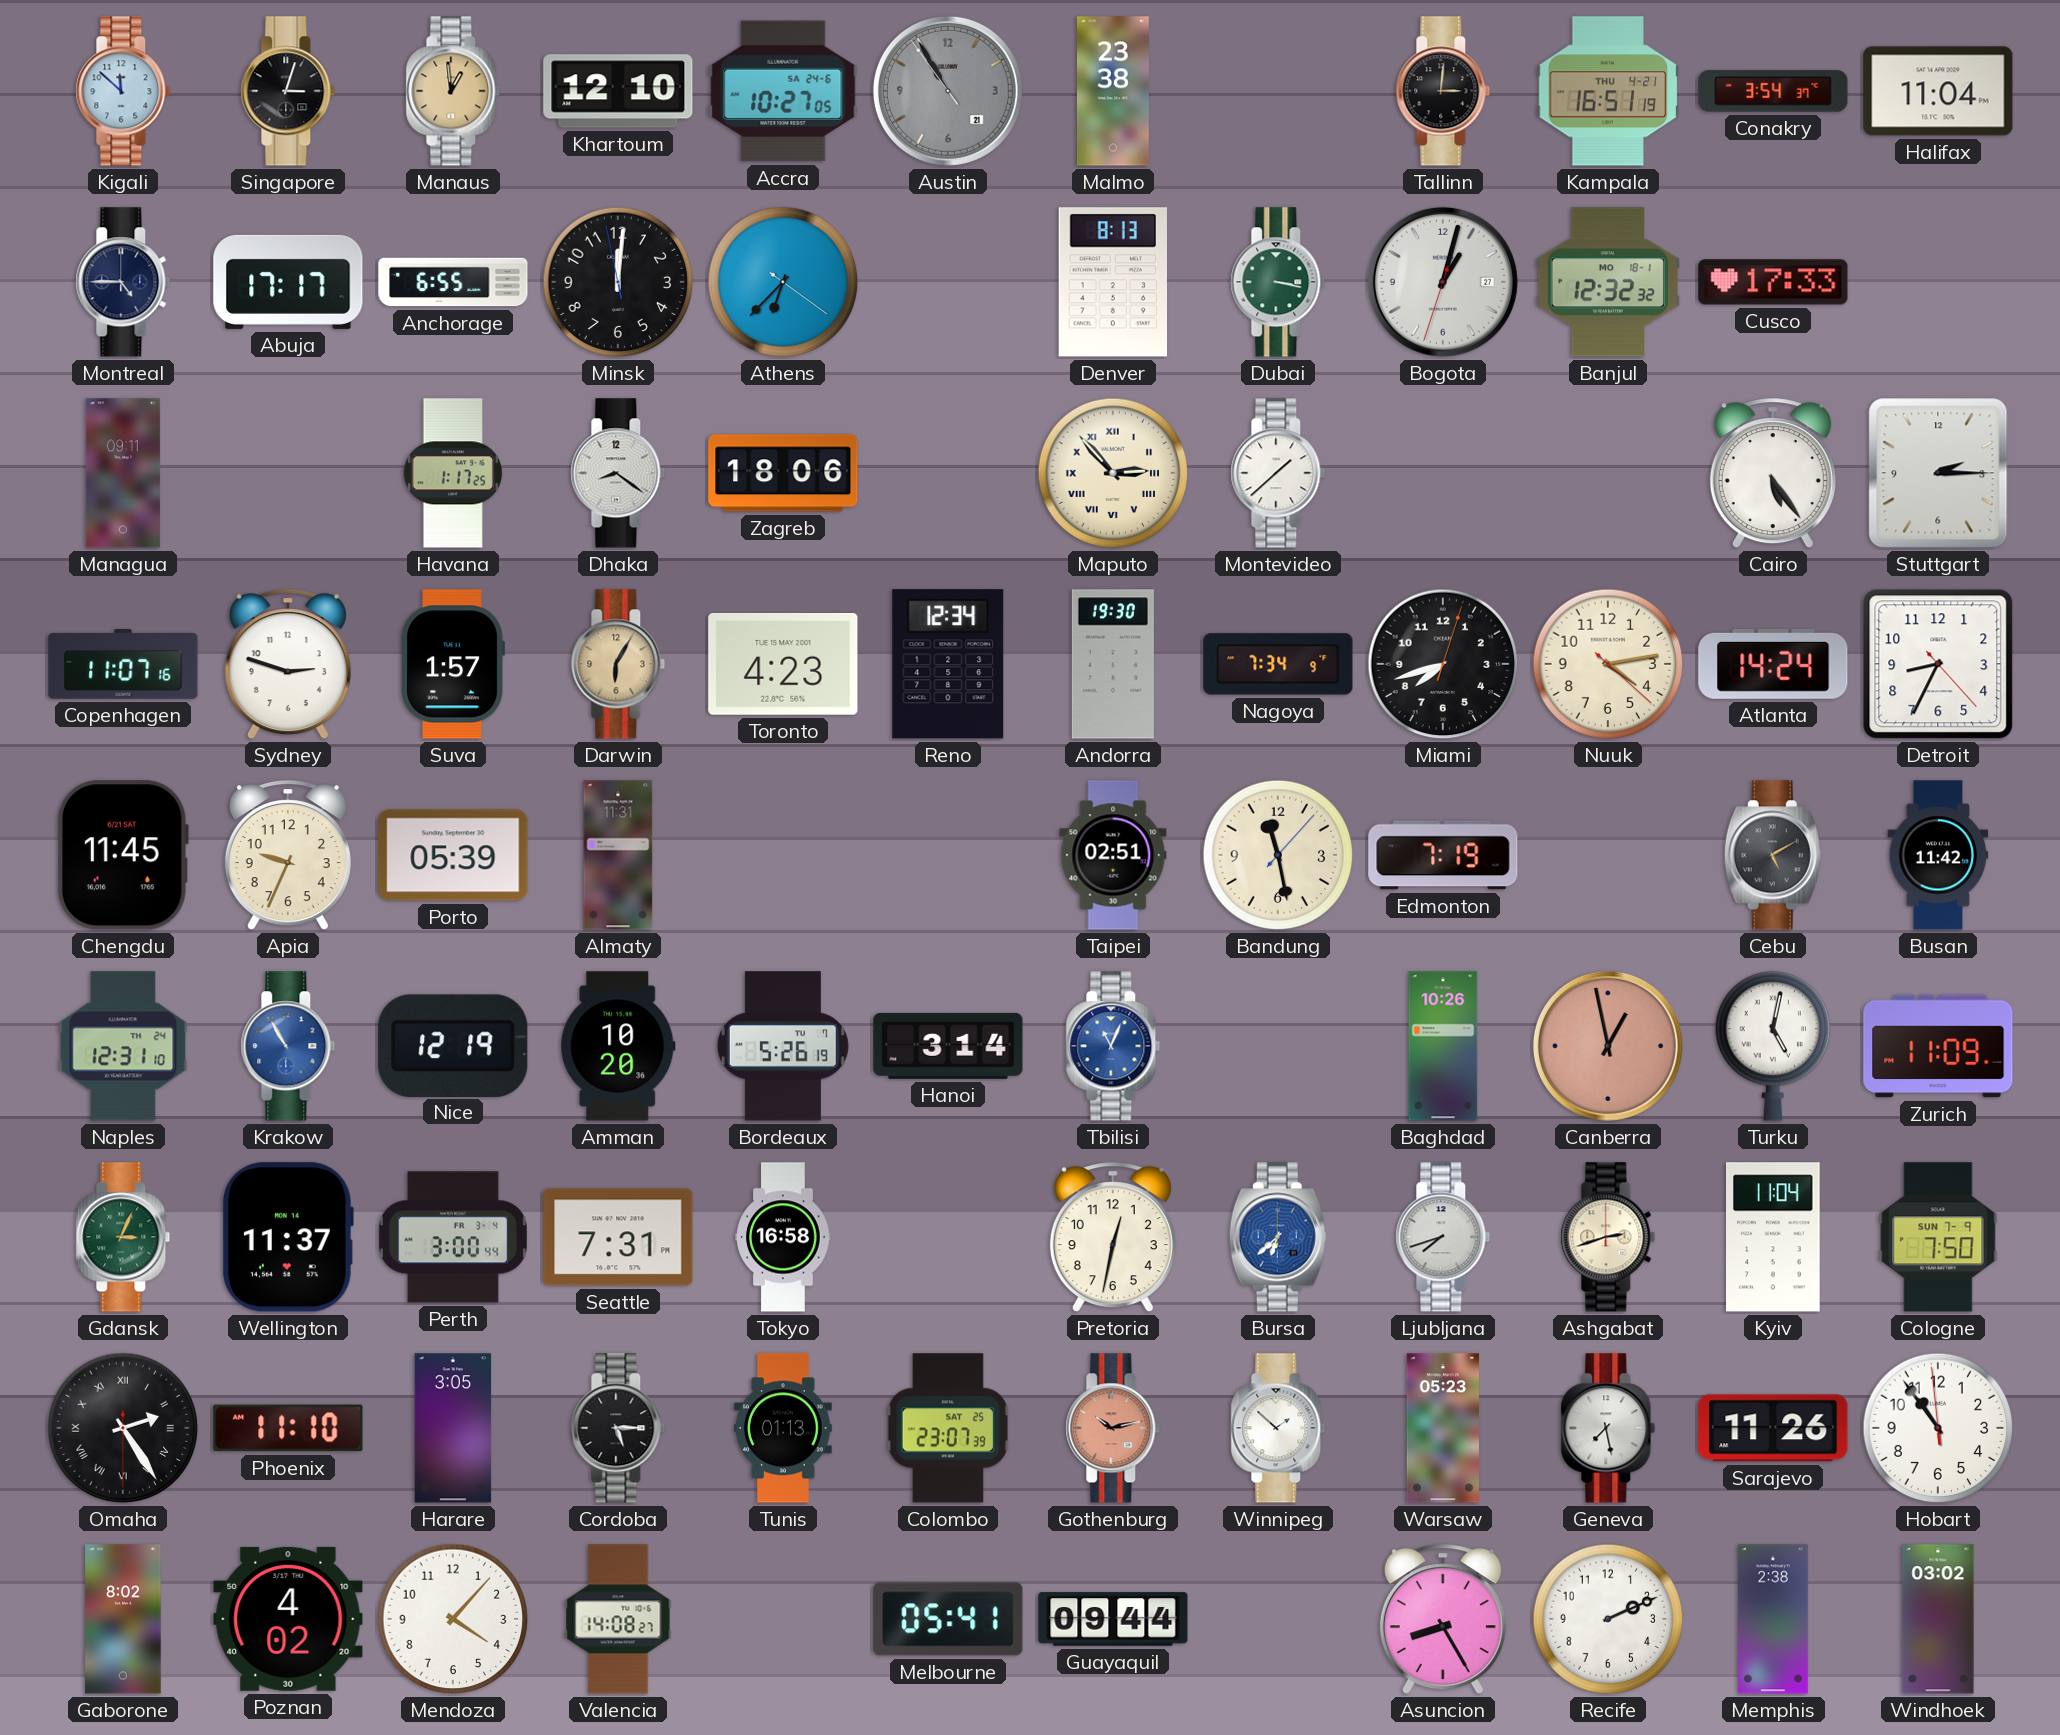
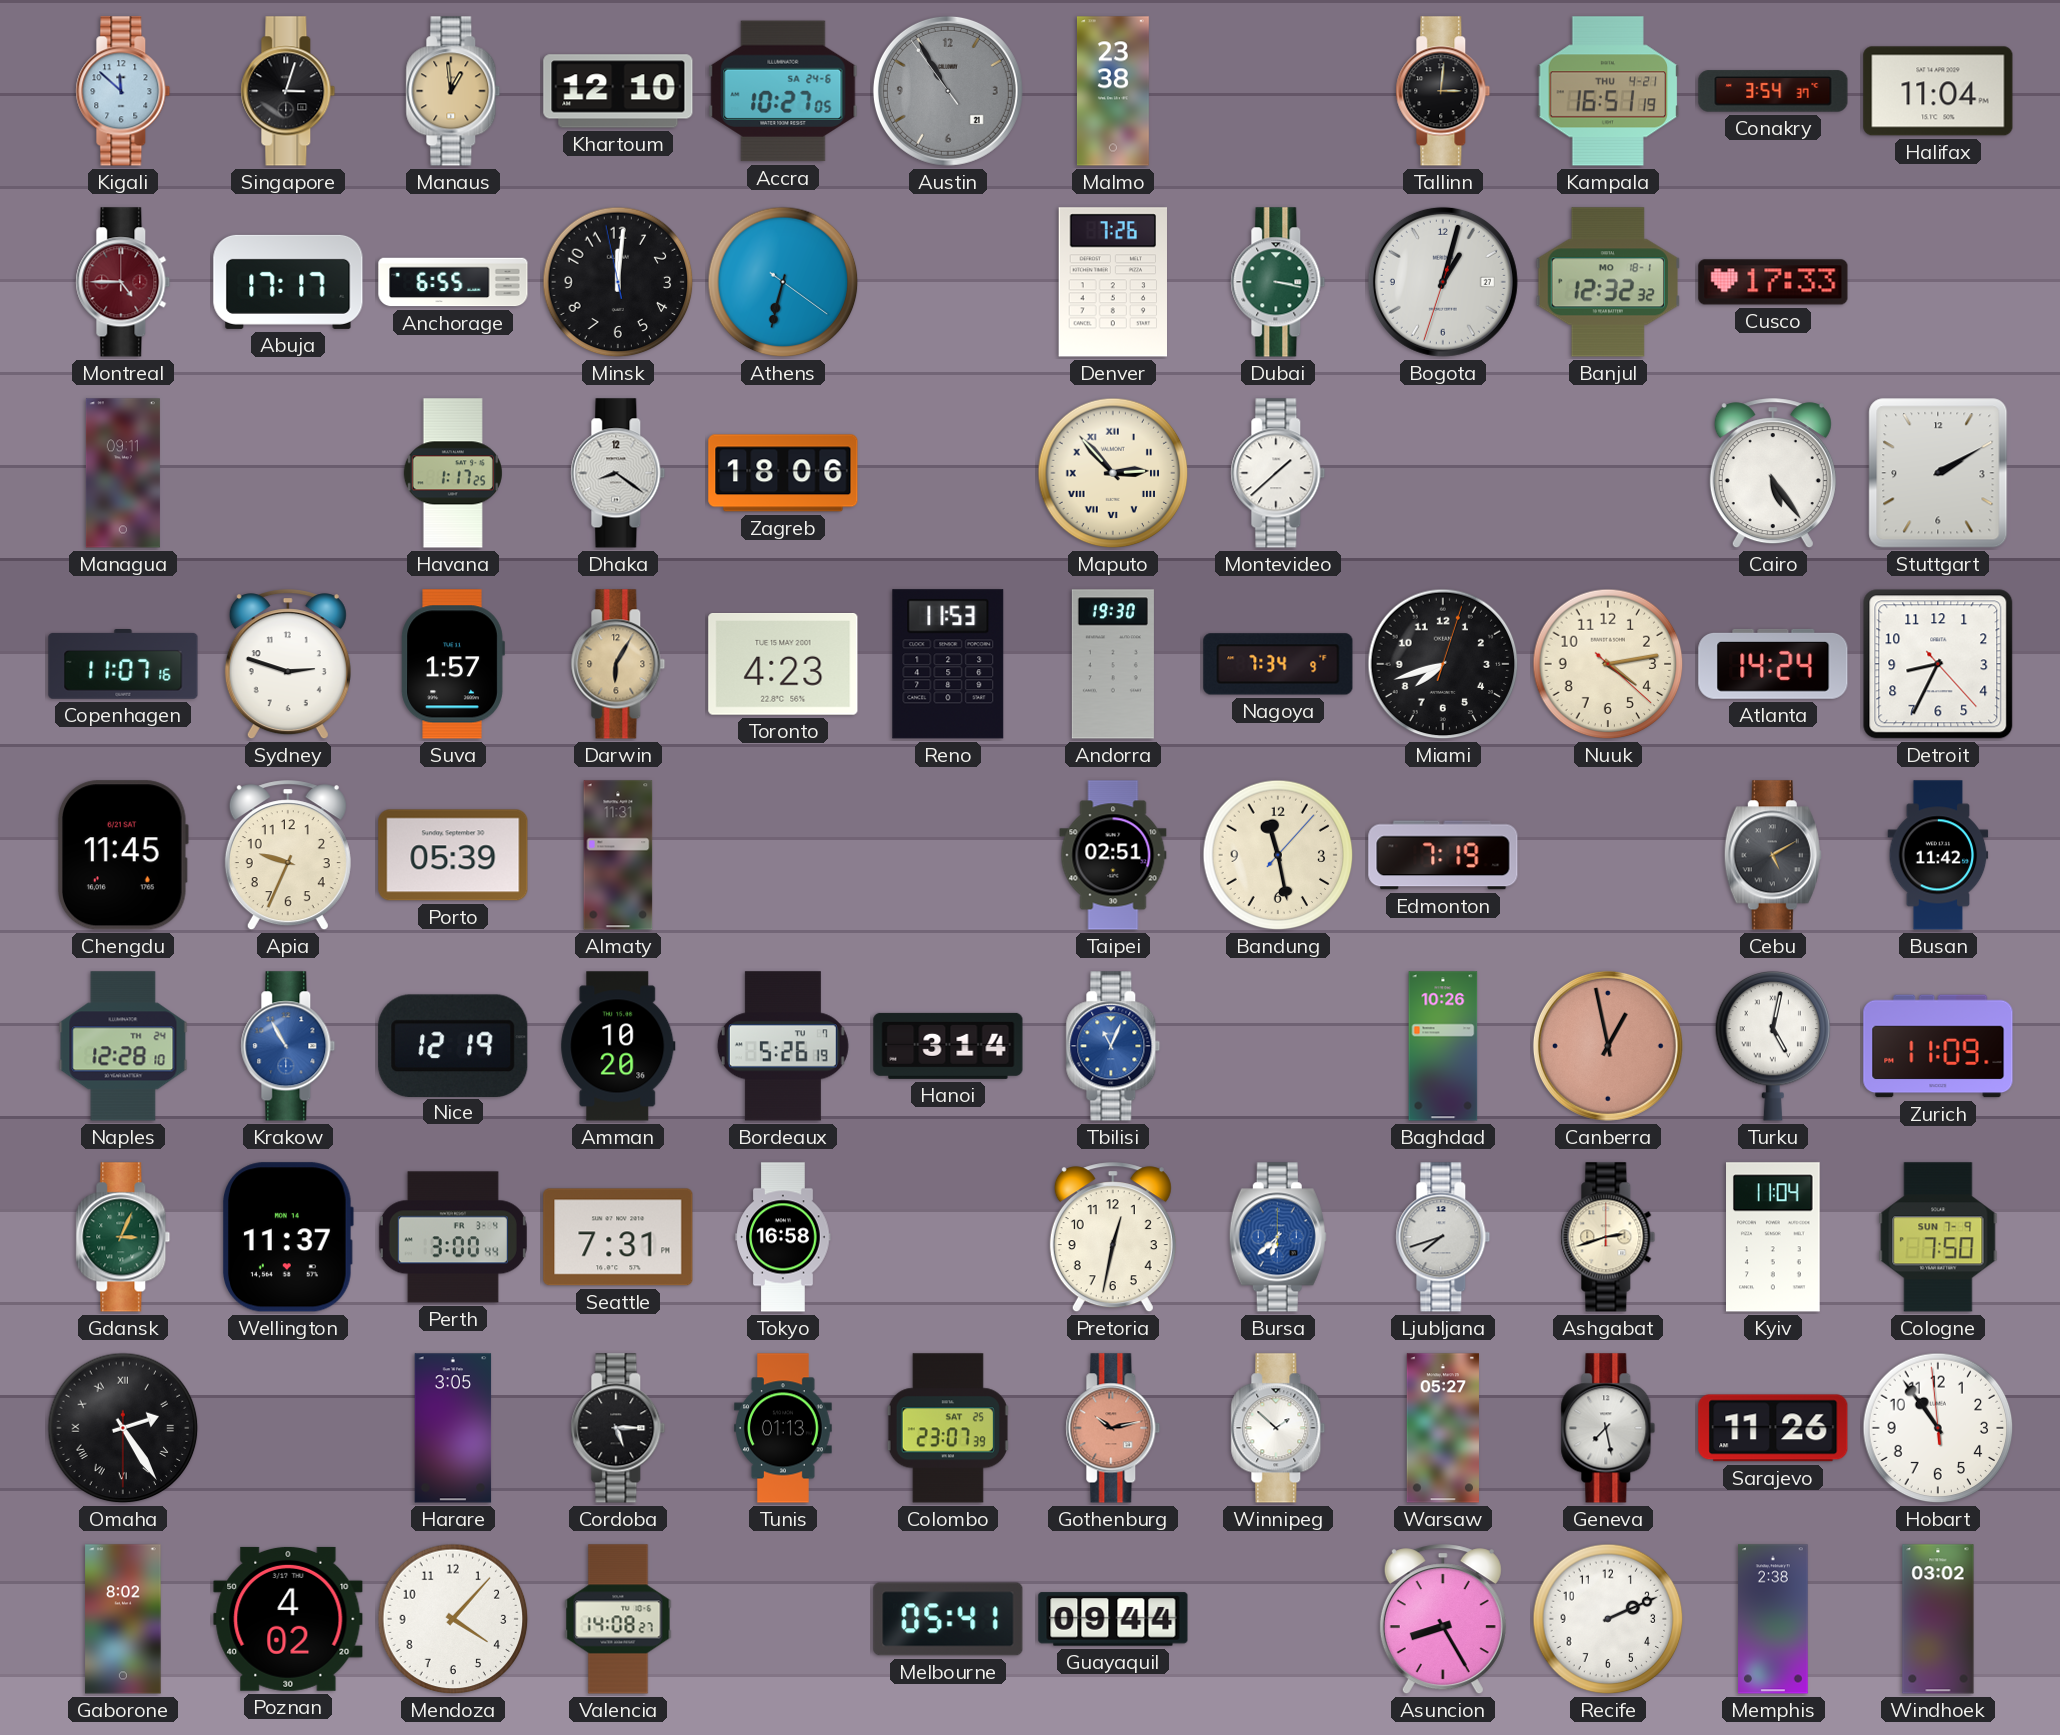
Montreal dial: navy -> burgundy (123, 282)
Athens: 6:37 -> 6:32 (783, 282)
Denver: 8:13 -> 7:26 (1112, 282)
Stuttgart: 2:15 -> 2:10 (1938, 473)
Reno: 12:34 -> 11:53 (948, 664)
Naples: 12:31 -> 12:28 (123, 1046)
Phoenix: 11:10 -> none (288, 1428)
Warsaw: 05:23 -> 05:27 (1443, 1428)
